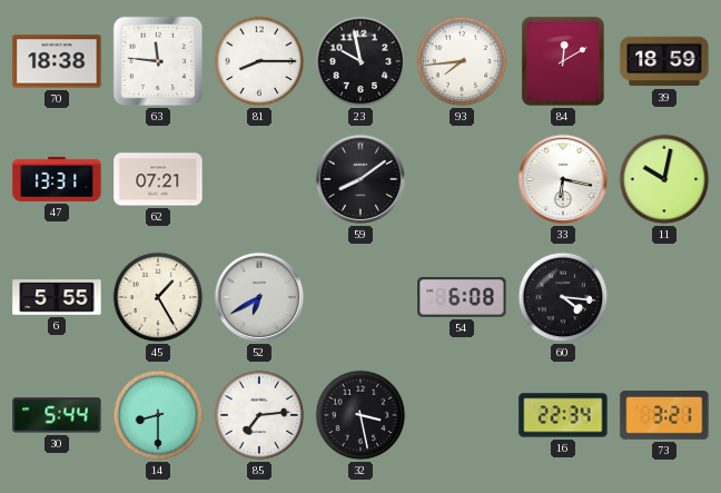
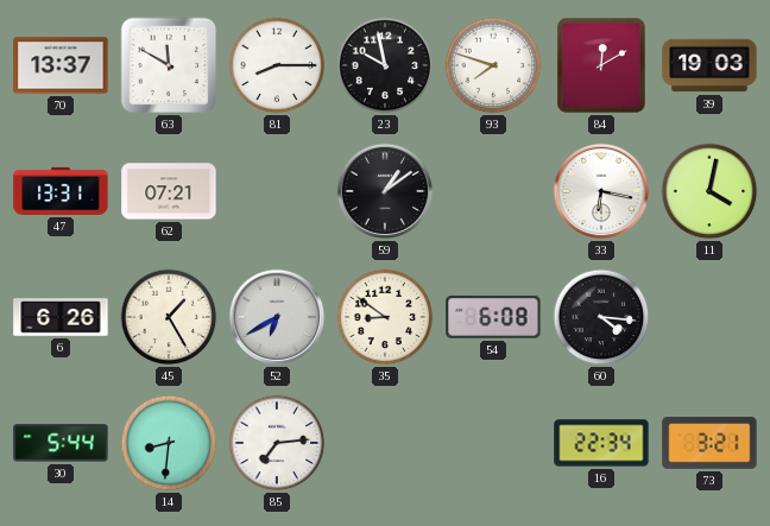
70: 18:38 -> 13:37 (61, 65)
63: 11:46 -> 11:50 (169, 65)
93: 7:44 -> 7:48 (493, 65)
39: 18:59 -> 19:03 (709, 65)
59: 8:09 -> 1:09 (385, 191)
11: 10:02 -> 4:02 (709, 191)
6: 5:55 -> 6:26 (61, 317)
35: none -> 8:51 (385, 317)
14: 8:30 -> 8:31 (169, 443)
32: 3:28 -> none (360, 415)
